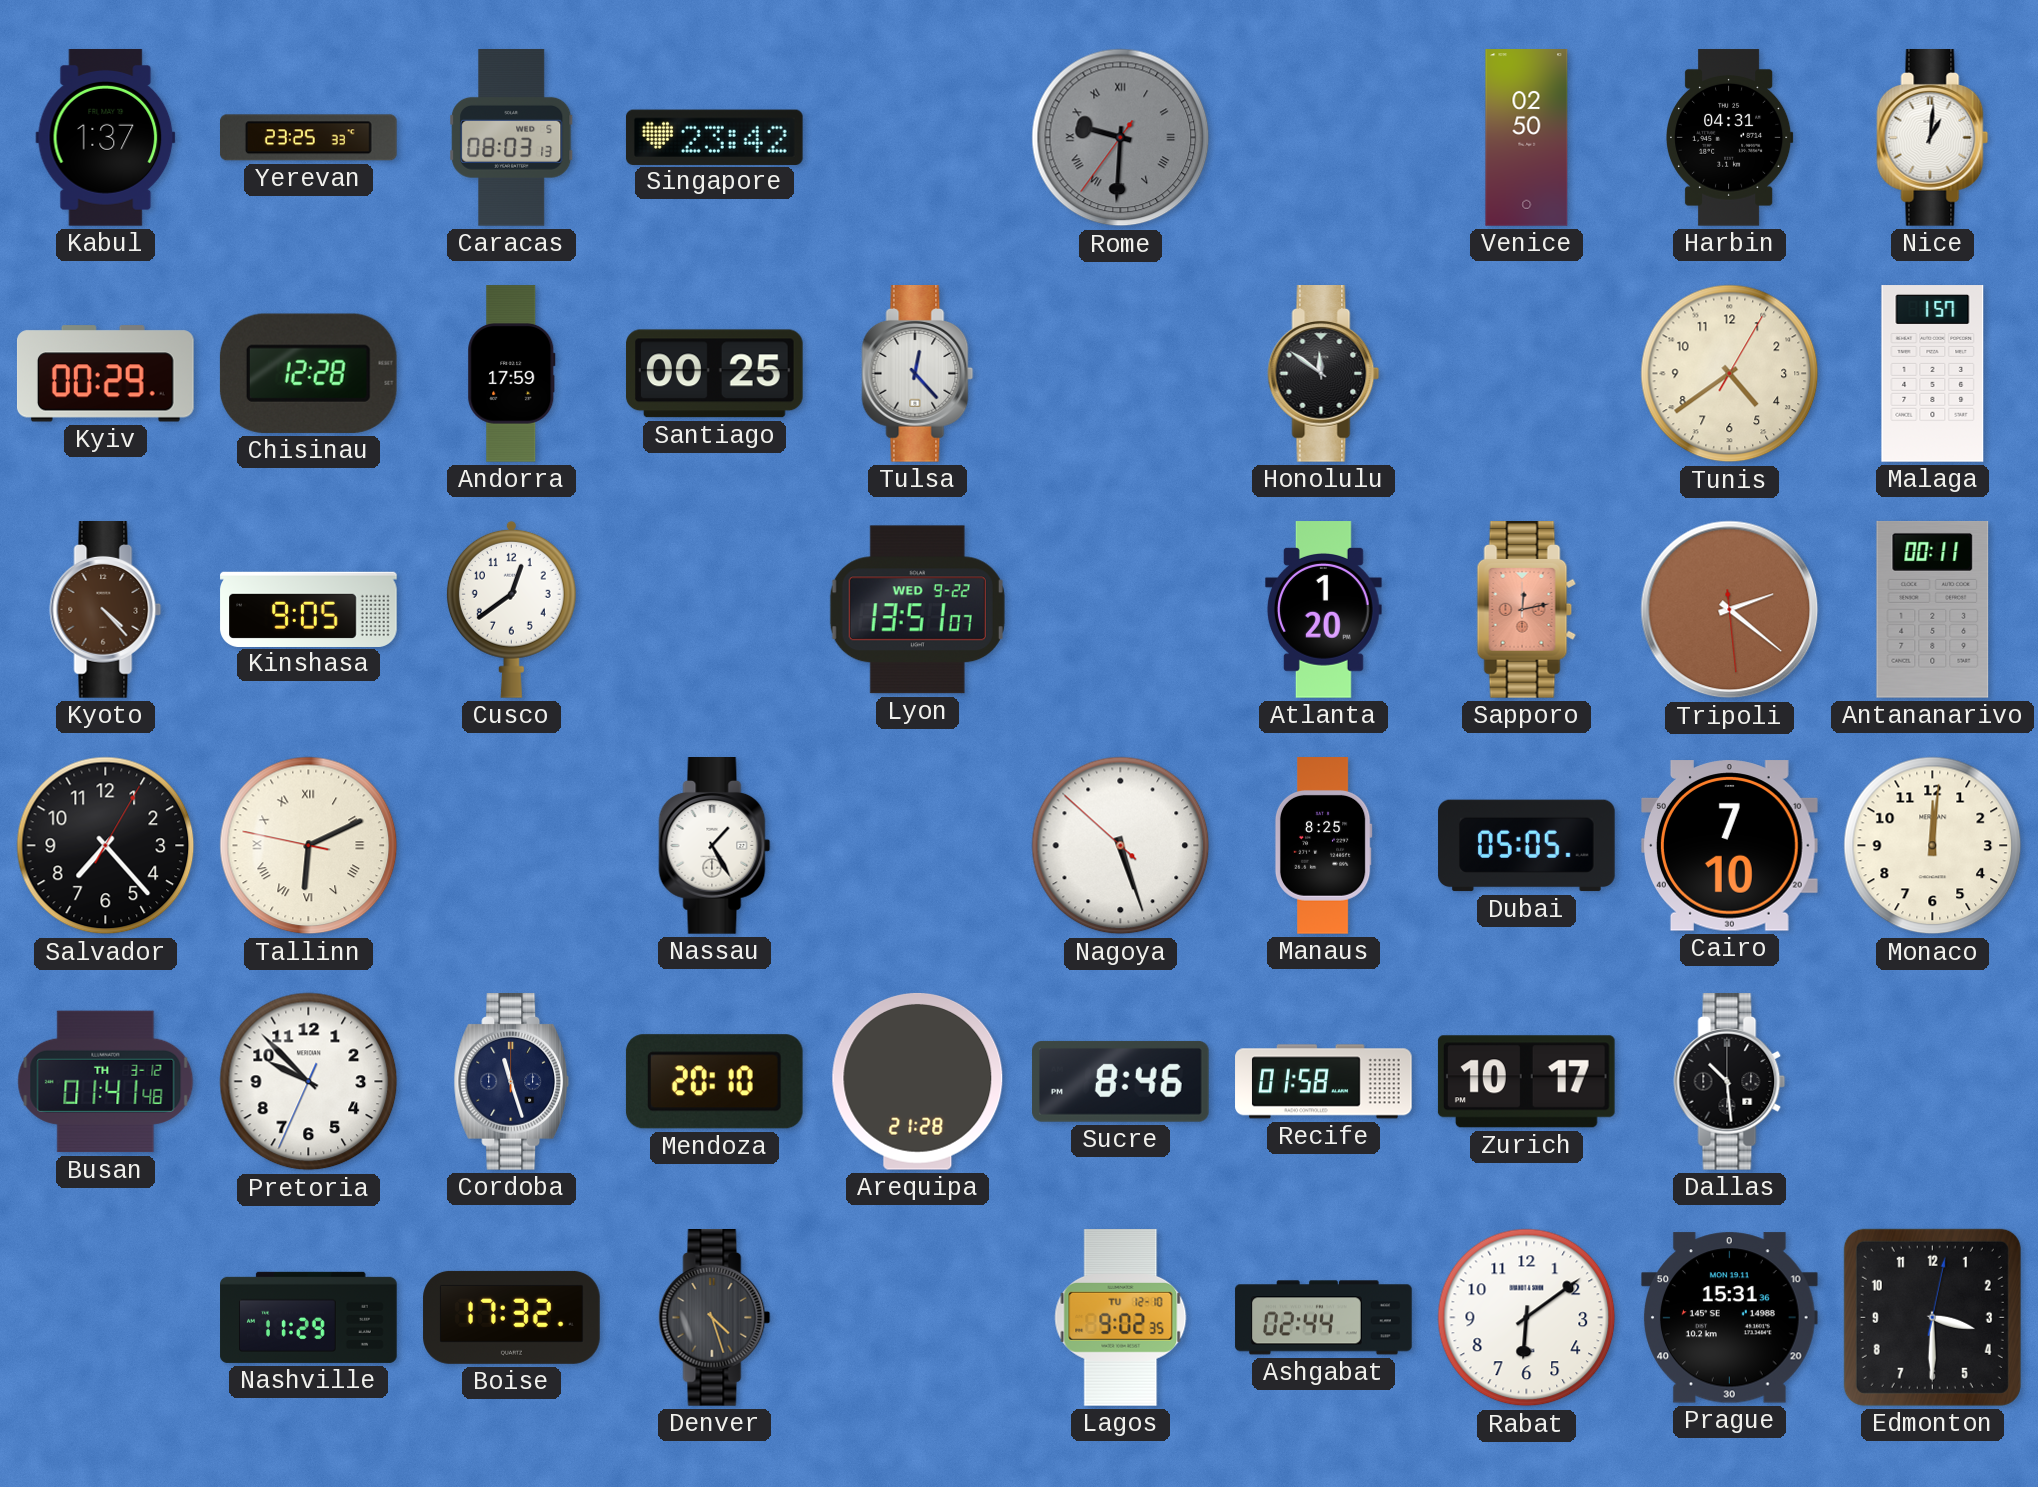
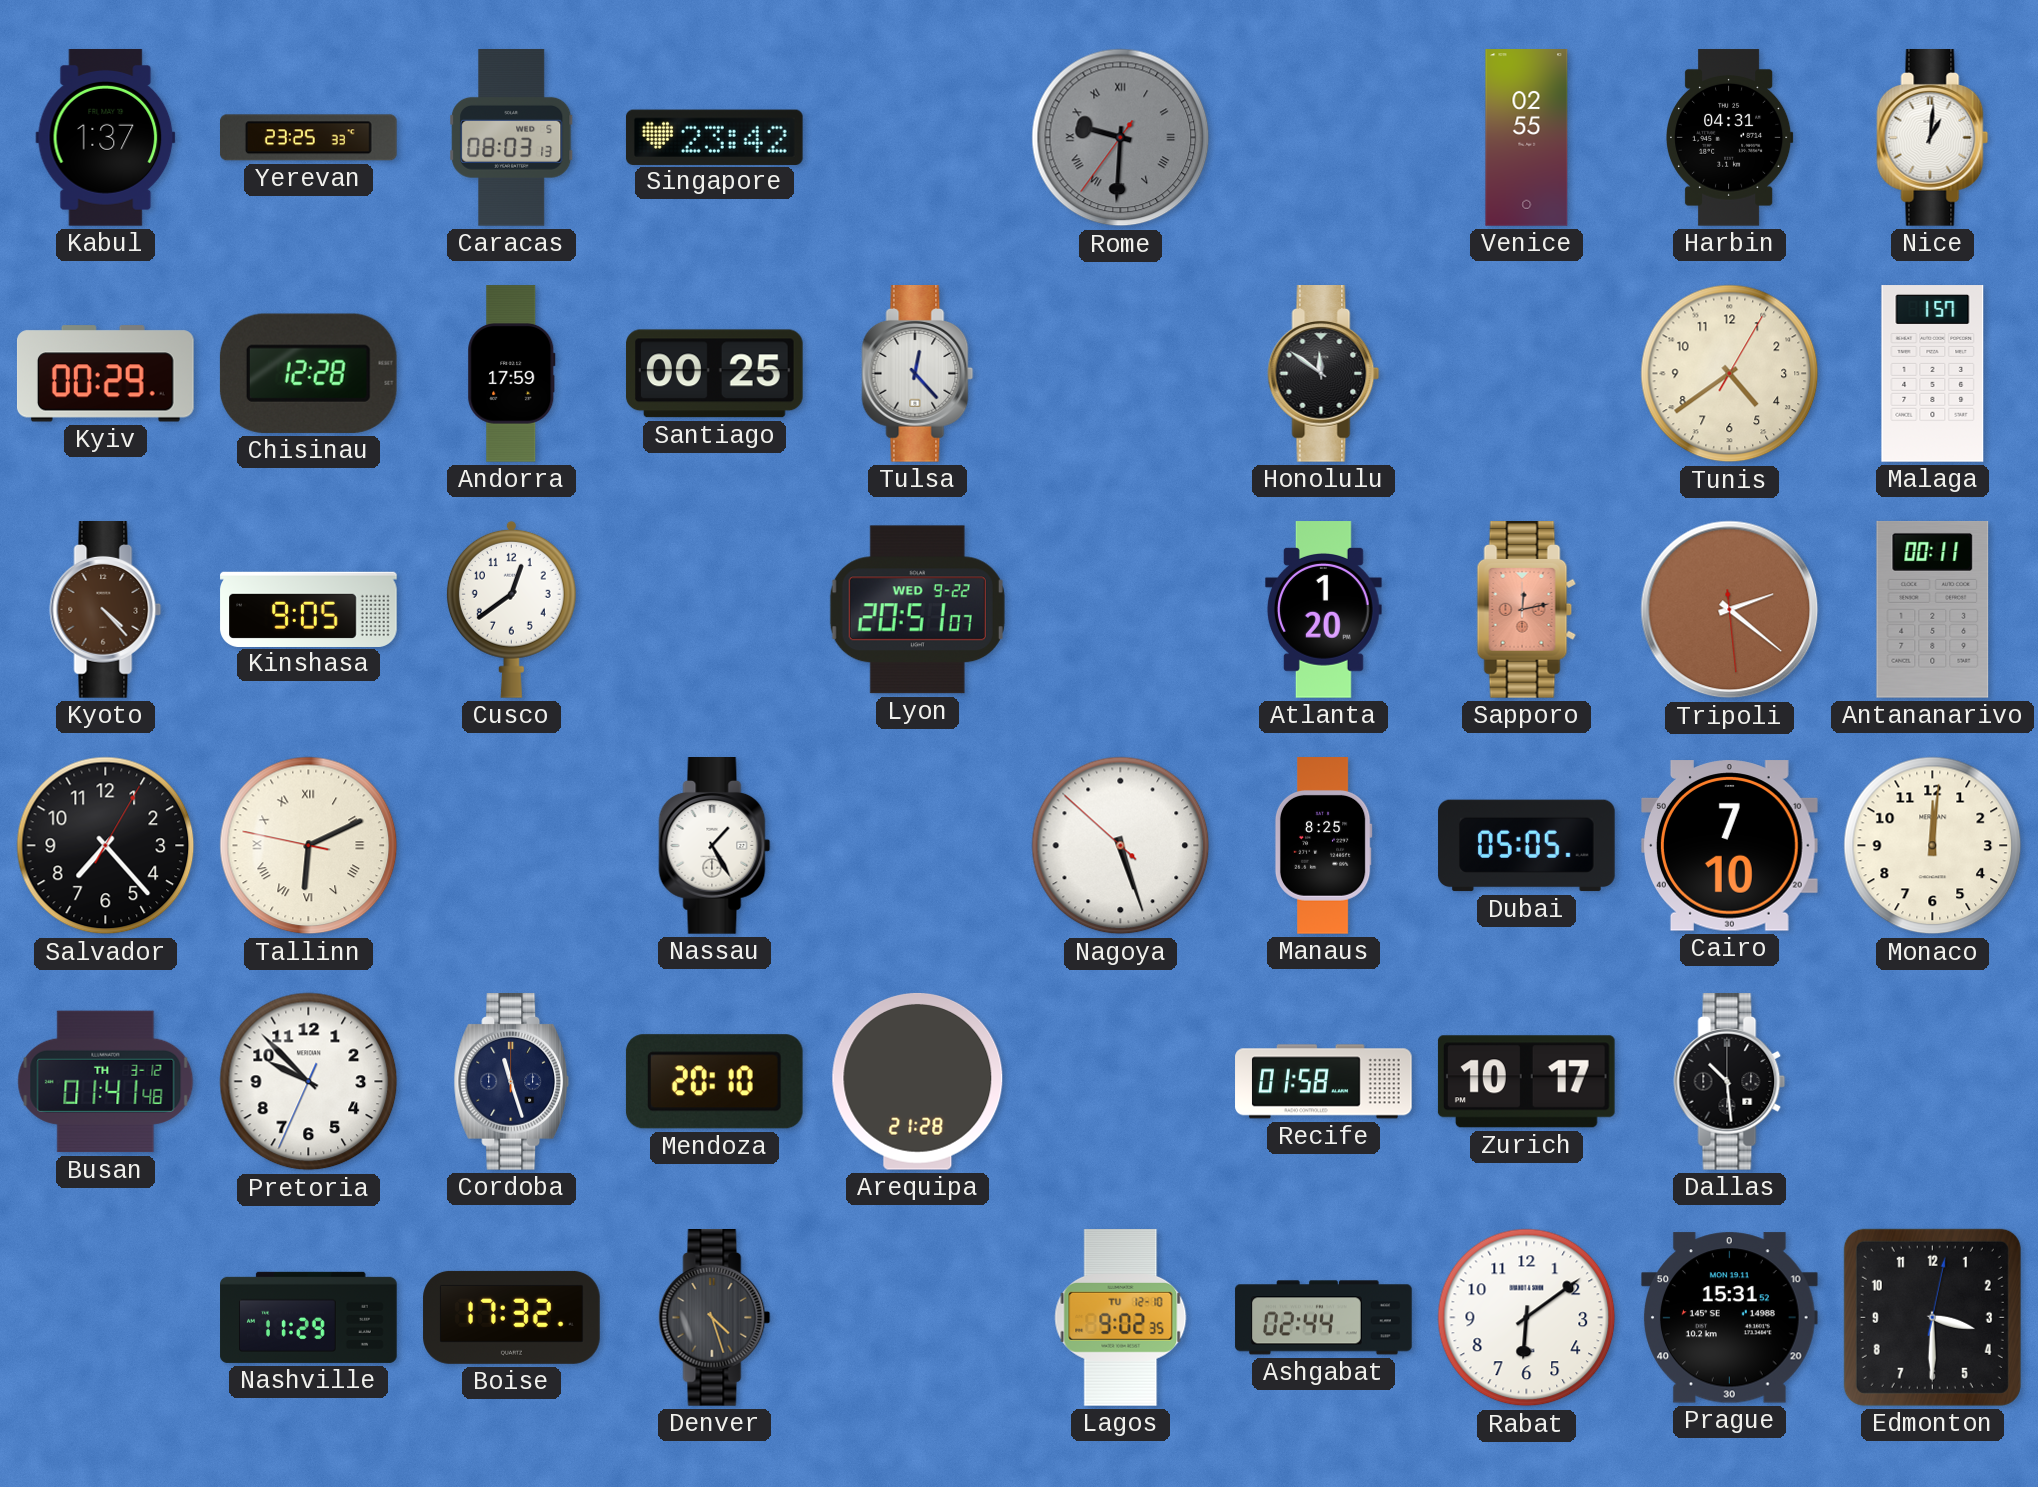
Venice: 02:50 -> 02:55 (1527, 138)
Lyon: 13:51 -> 20:51 (917, 610)
Sucre: 8:46 -> none (1121, 1081)
Prague: 15:31:36 -> 15:31:52 (1730, 1318)
